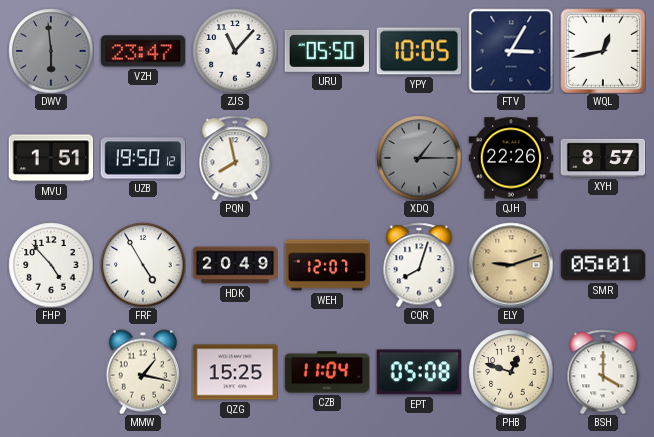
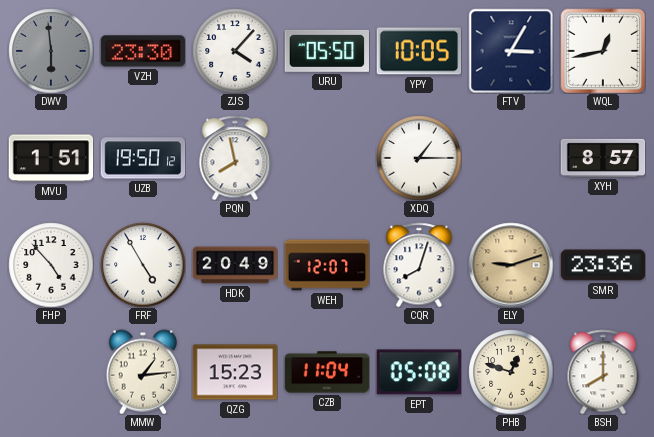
VZH: 23:47 -> 23:30 (143, 51)
ZJS: 11:07 -> 4:07 (235, 51)
XDQ dial: grey -> white (419, 158)
QJH: 22:26 -> none (511, 158)
SMR: 05:01 -> 23:36 (603, 265)
MMW: 1:17 -> 1:14 (142, 372)
QZG: 15:25 -> 15:23 (235, 372)
BSH: 4:00 -> 8:00 (603, 372)
